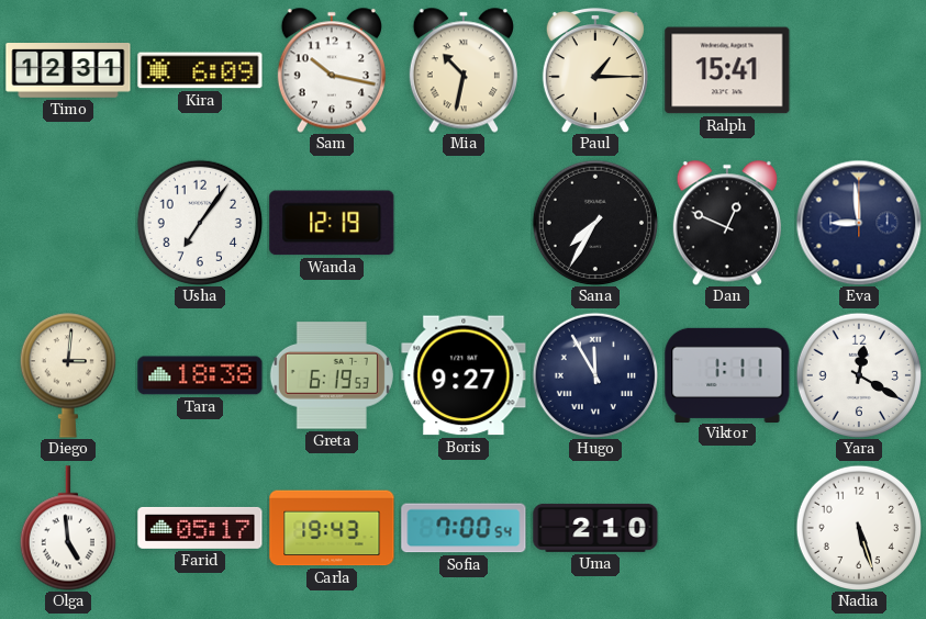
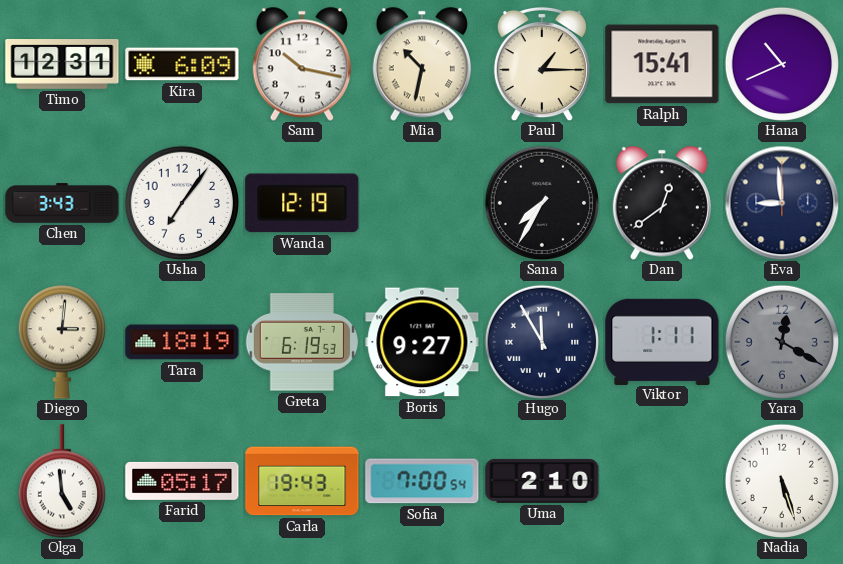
Hana: none -> 10:41 (781, 63)
Chen: none -> 3:43 (62, 203)
Dan: 12:49 -> 12:39 (662, 203)
Tara: 18:38 -> 18:19 (182, 342)
Yara dial: white -> grey (781, 341)
